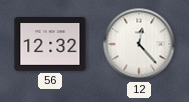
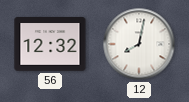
12: 12:23 -> 8:02 (139, 44)
